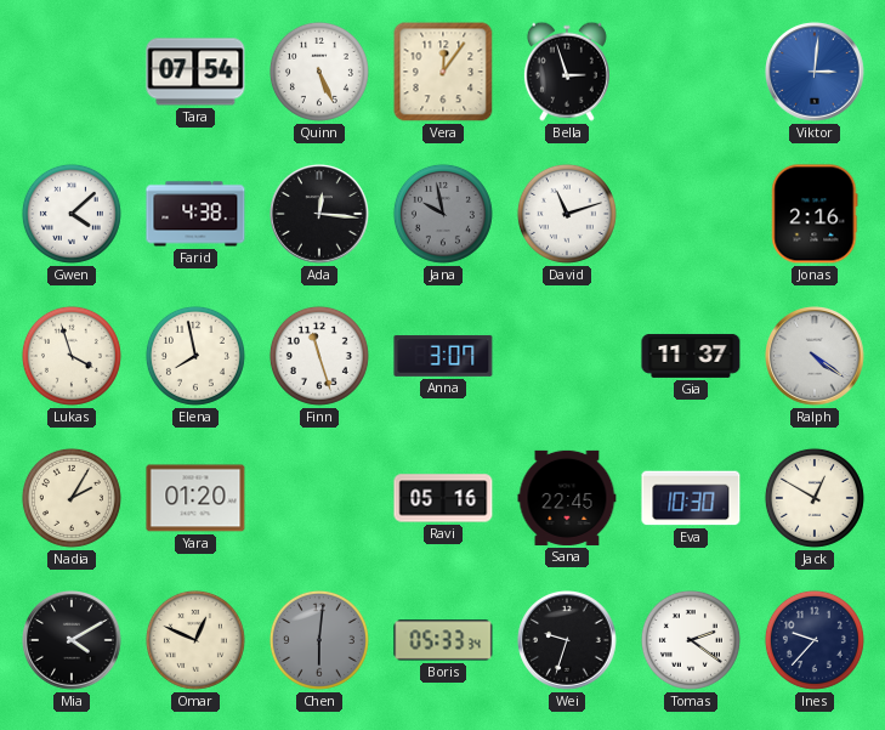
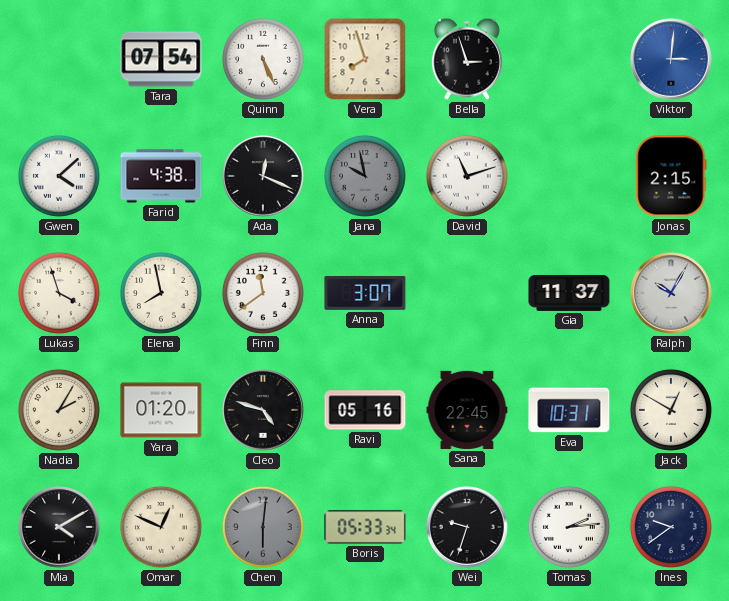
Vera: 12:06 -> 7:57 (365, 59)
Ada: 12:16 -> 12:19 (264, 177)
Jonas: 2:16 -> 2:15 (671, 176)
Finn: 11:27 -> 11:39 (263, 293)
Ralph: 4:21 -> 10:05 (672, 294)
Cleo: none -> 4:48 (264, 411)
Eva: 10:30 -> 10:31 (569, 410)
Tomas: 2:21 -> 2:14 (569, 527)
Ines: 9:37 -> 9:39 (671, 527)
